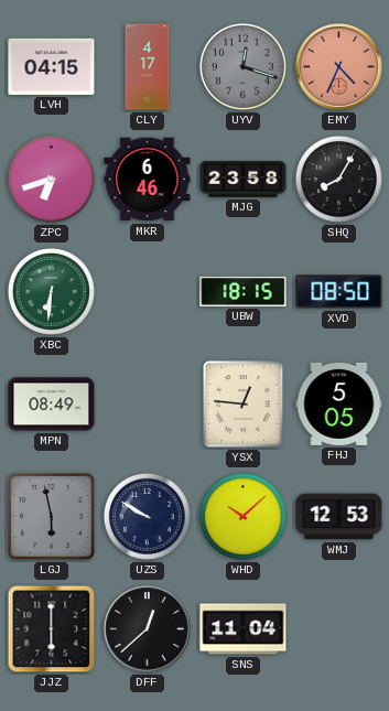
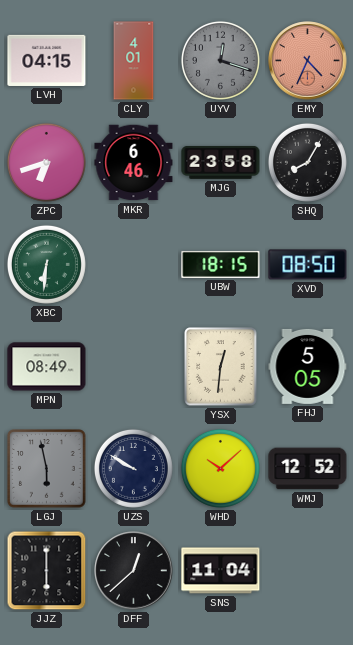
CLY: 4:17 -> 4:01 (134, 61)
YSX: 12:46 -> 12:31 (221, 367)
WMJ: 12:53 -> 12:52 (308, 469)
